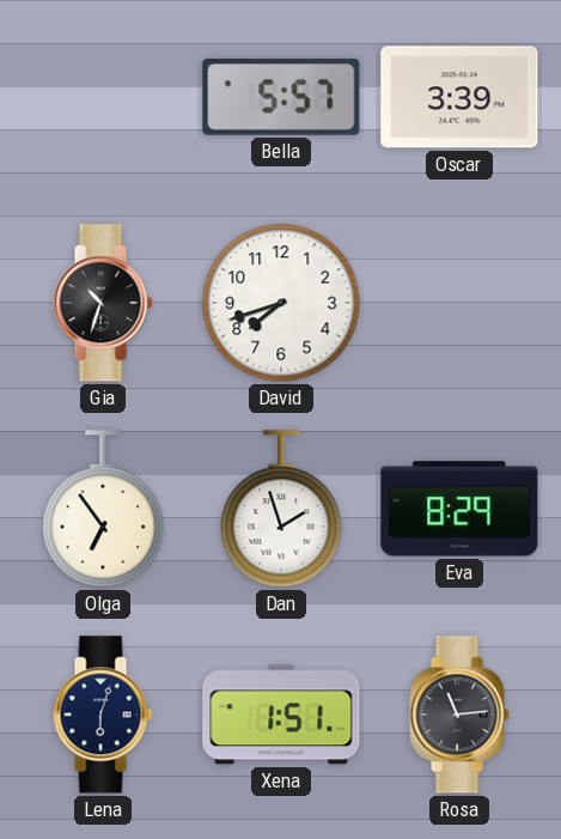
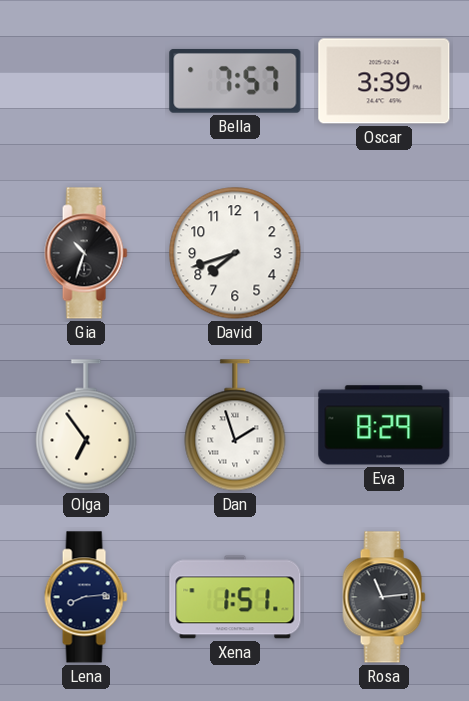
Bella: 5:57 -> 7:57 (235, 81)
Lena: 6:03 -> 8:14 (86, 597)
